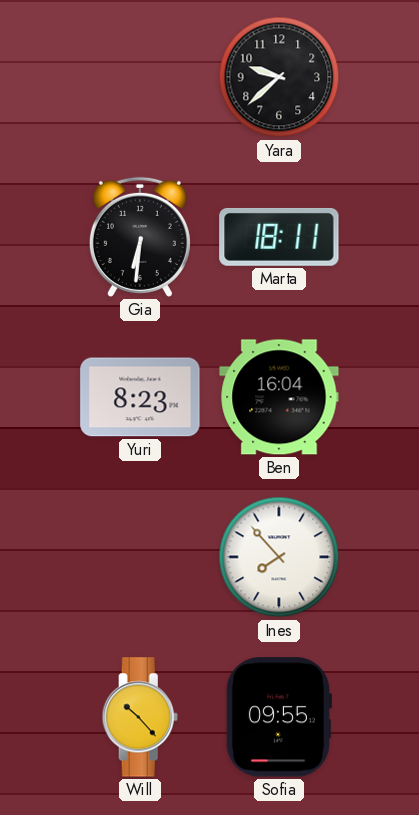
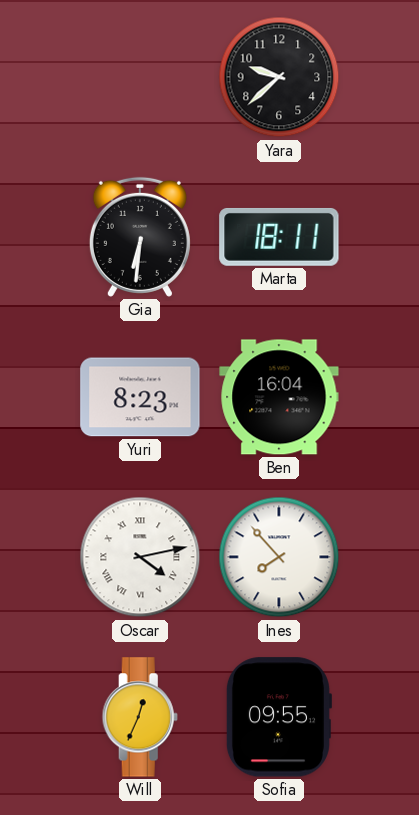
Oscar: none -> 4:13 (140, 557)
Will: 10:23 -> 12:34 (140, 717)
